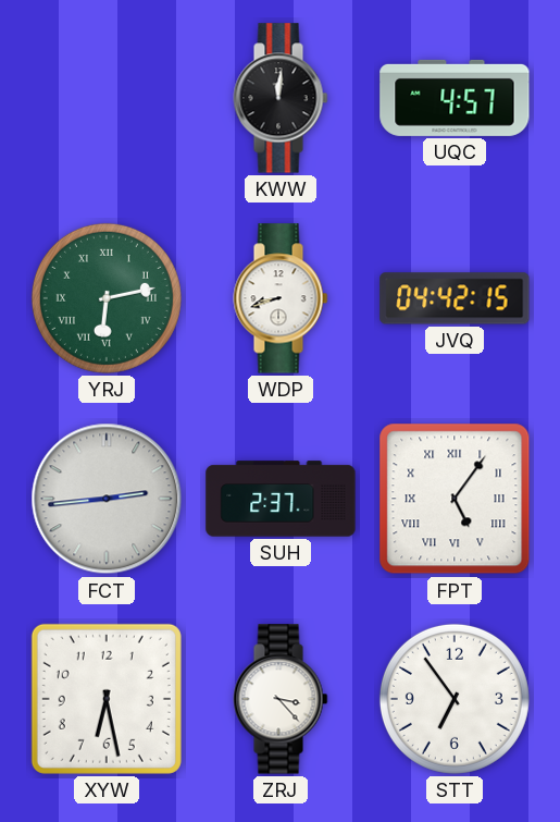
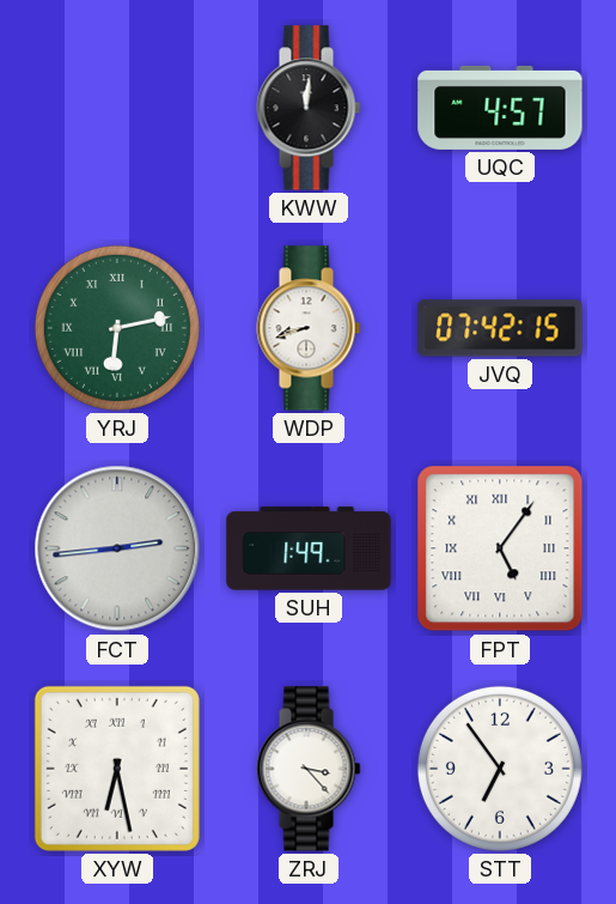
JVQ: 04:42 -> 07:42 (500, 328)
SUH: 2:37 -> 1:49 (309, 548)
XYW numerals: Arabic -> Roman (117, 769)
